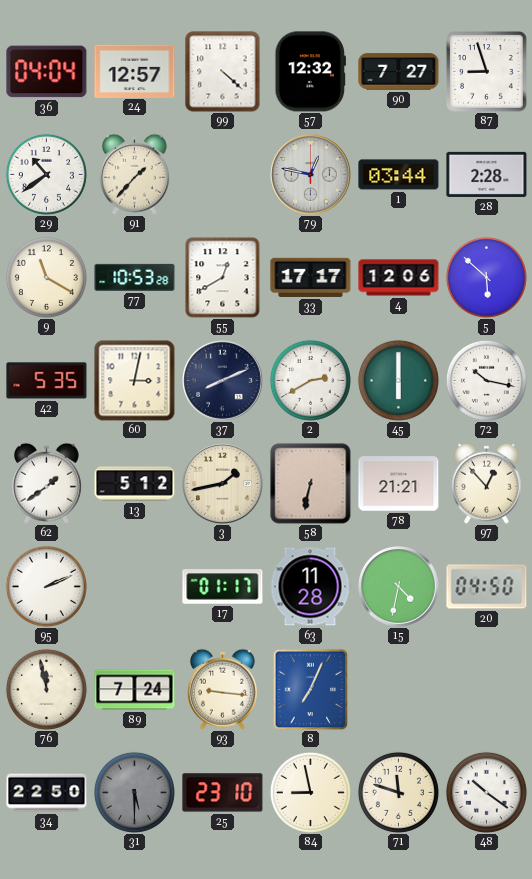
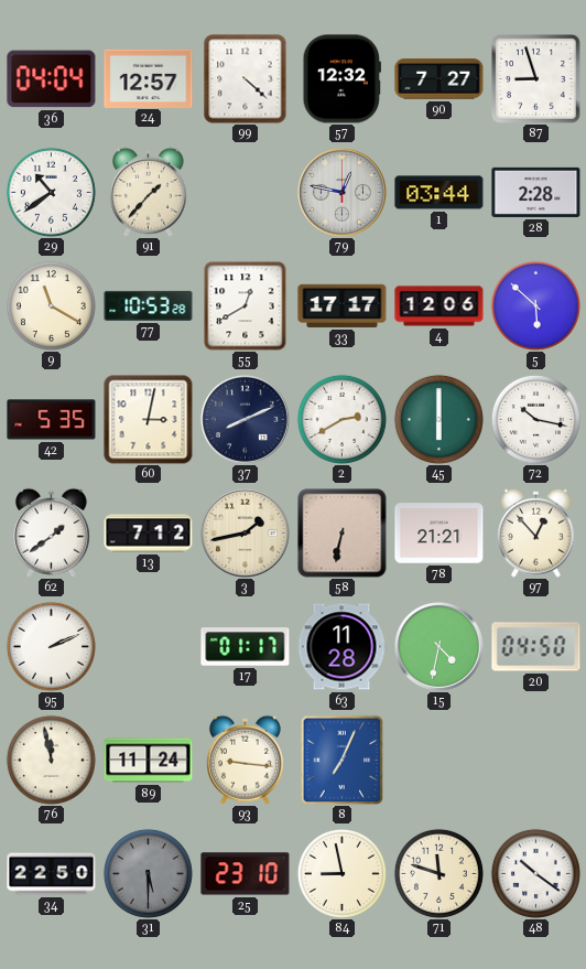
13: 5:12 -> 7:12 (149, 534)
89: 7:24 -> 11:24 (149, 761)
